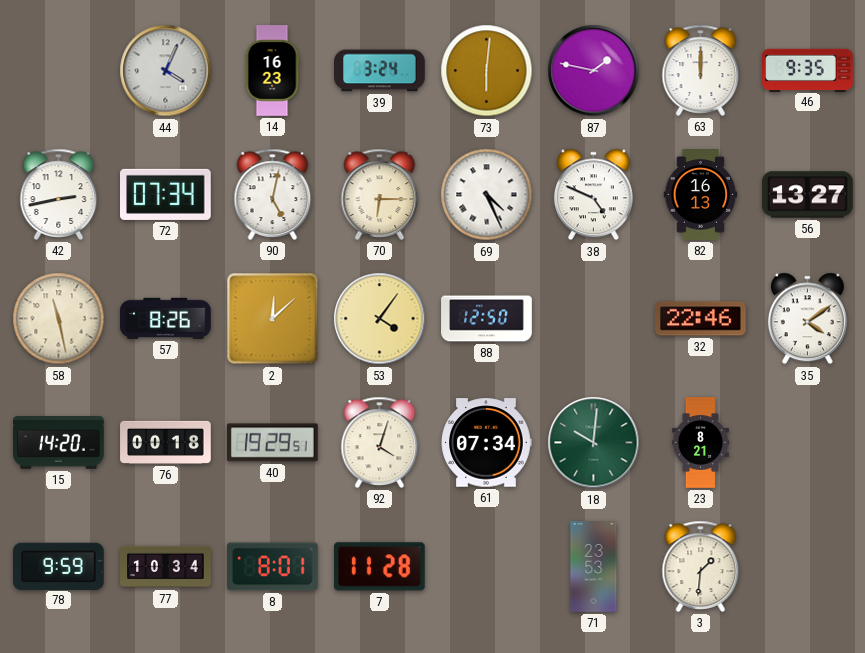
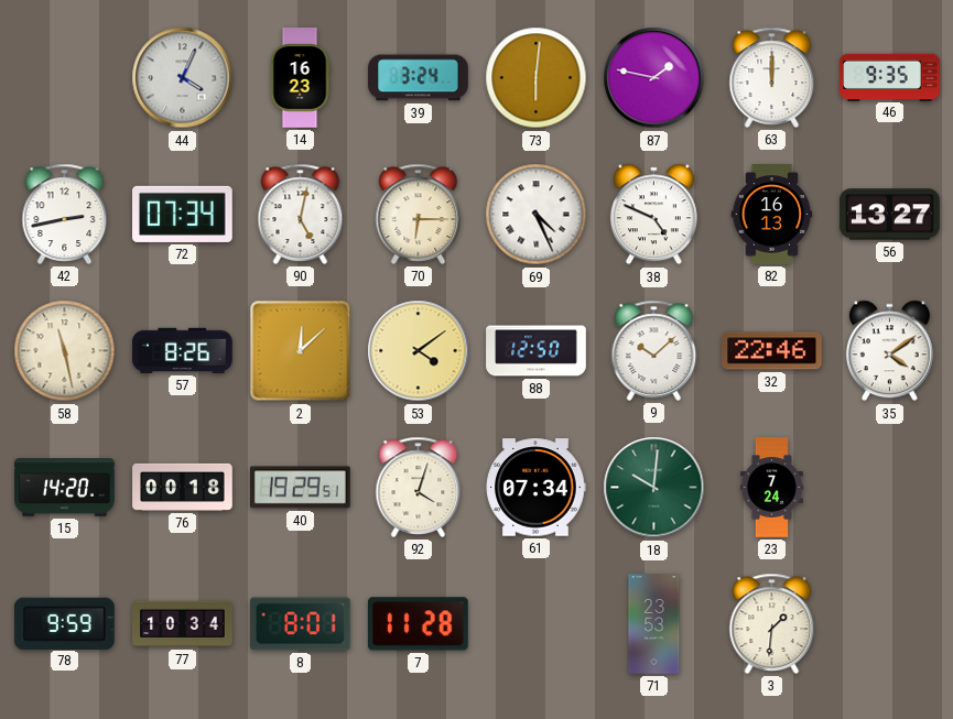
53: 4:06 -> 4:09 (419, 351)
9: none -> 10:08 (654, 350)
23: 8:21 -> 7:24 (771, 488)
